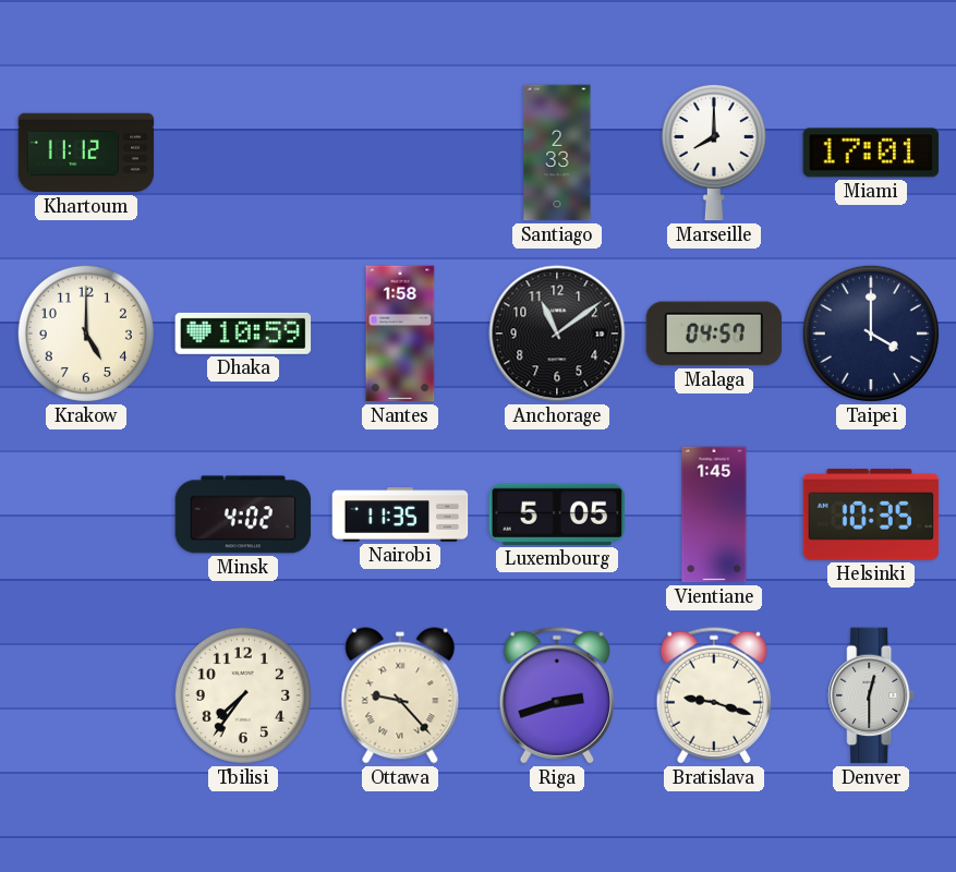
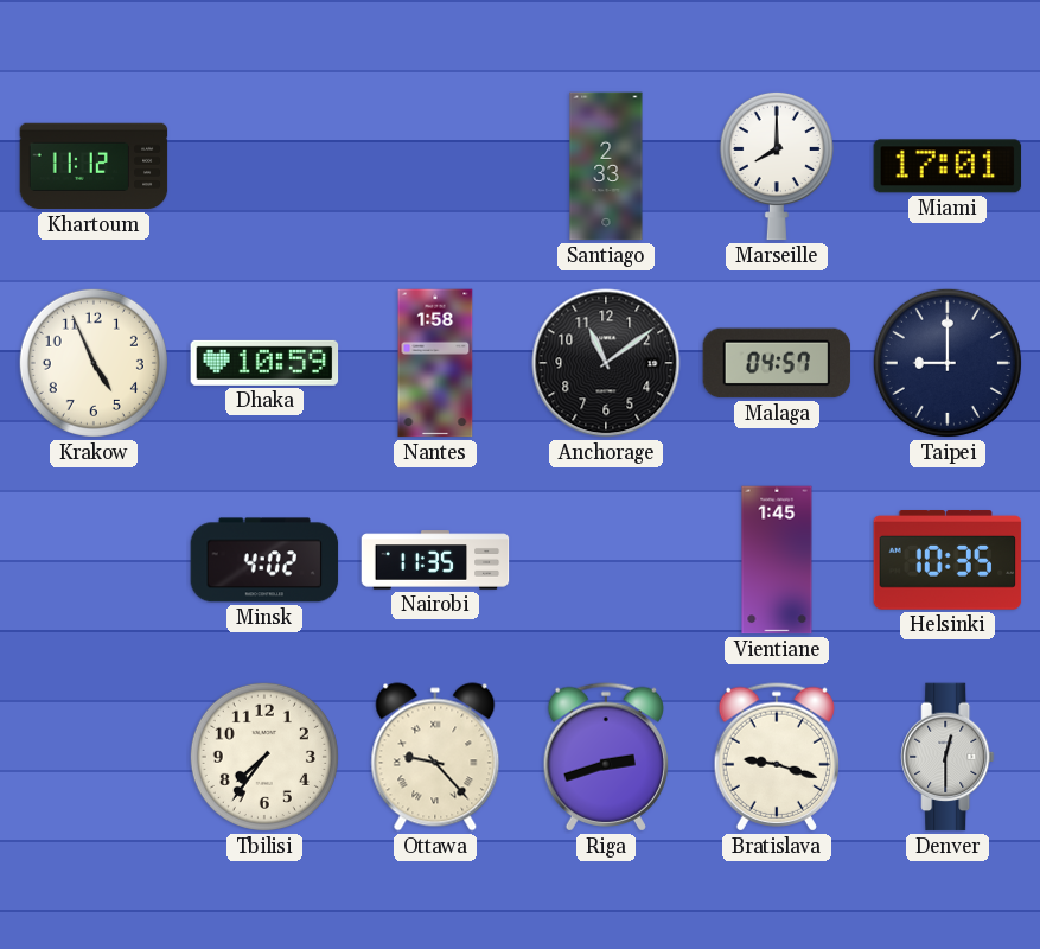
Krakow: 5:00 -> 4:56 (94, 363)
Taipei: 4:00 -> 9:00 (948, 363)
Luxembourg: 5:05 -> none (557, 514)
